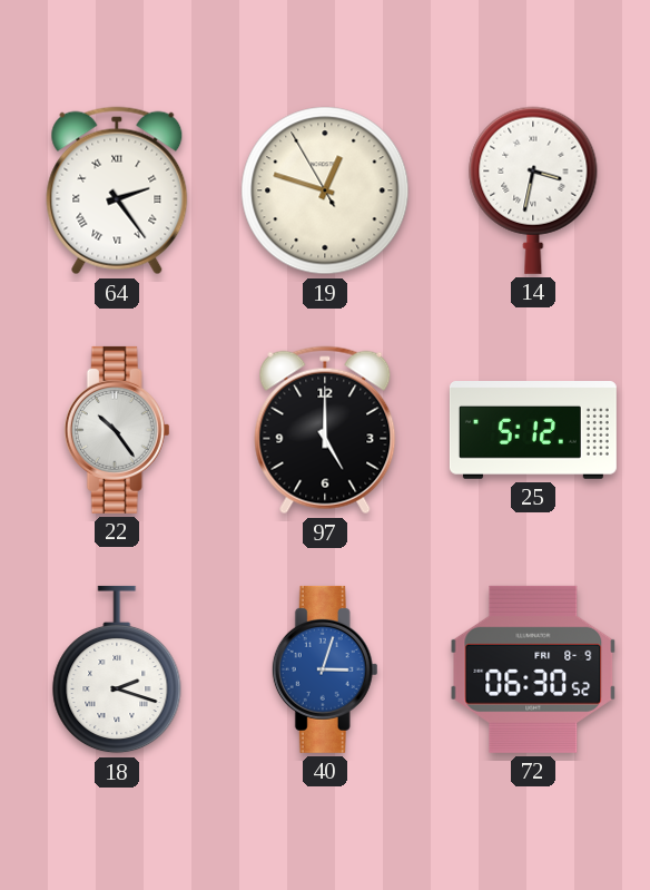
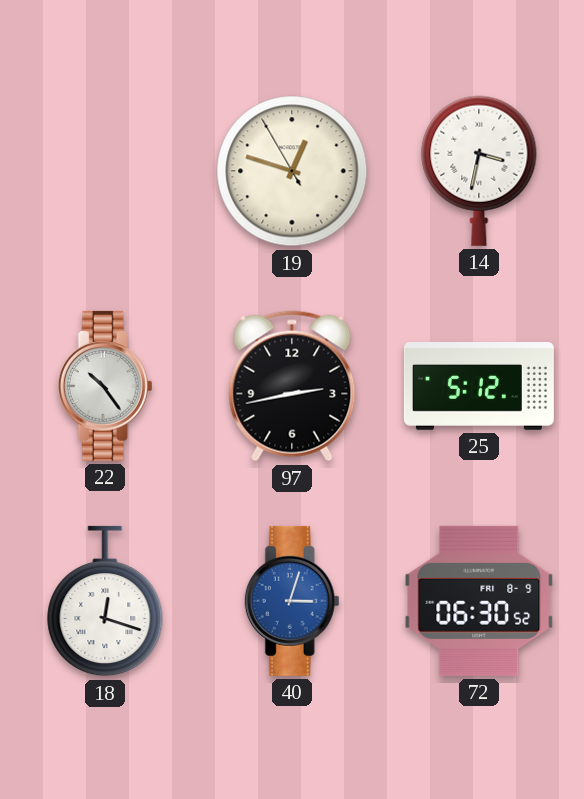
64: 2:24 -> none (117, 190)
97: 5:00 -> 2:43 (292, 386)
18: 2:18 -> 12:18 (105, 601)
